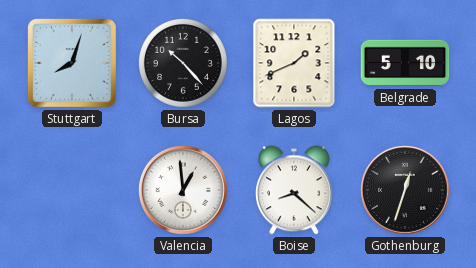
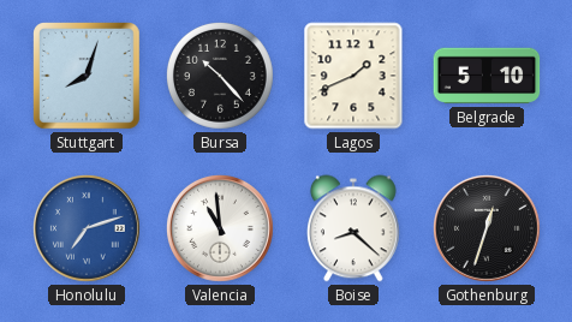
Honolulu: none -> 7:12 (87, 228)
Valencia: 12:59 -> 10:59 (220, 228)
